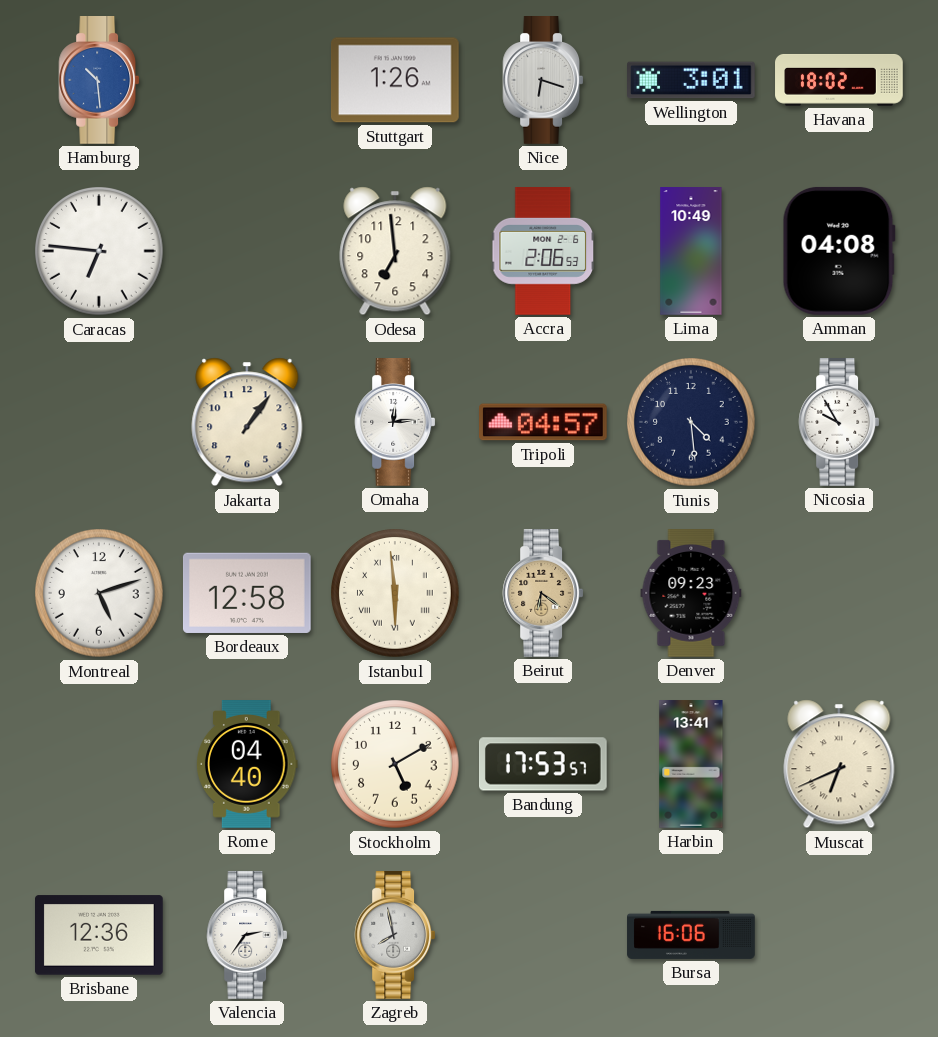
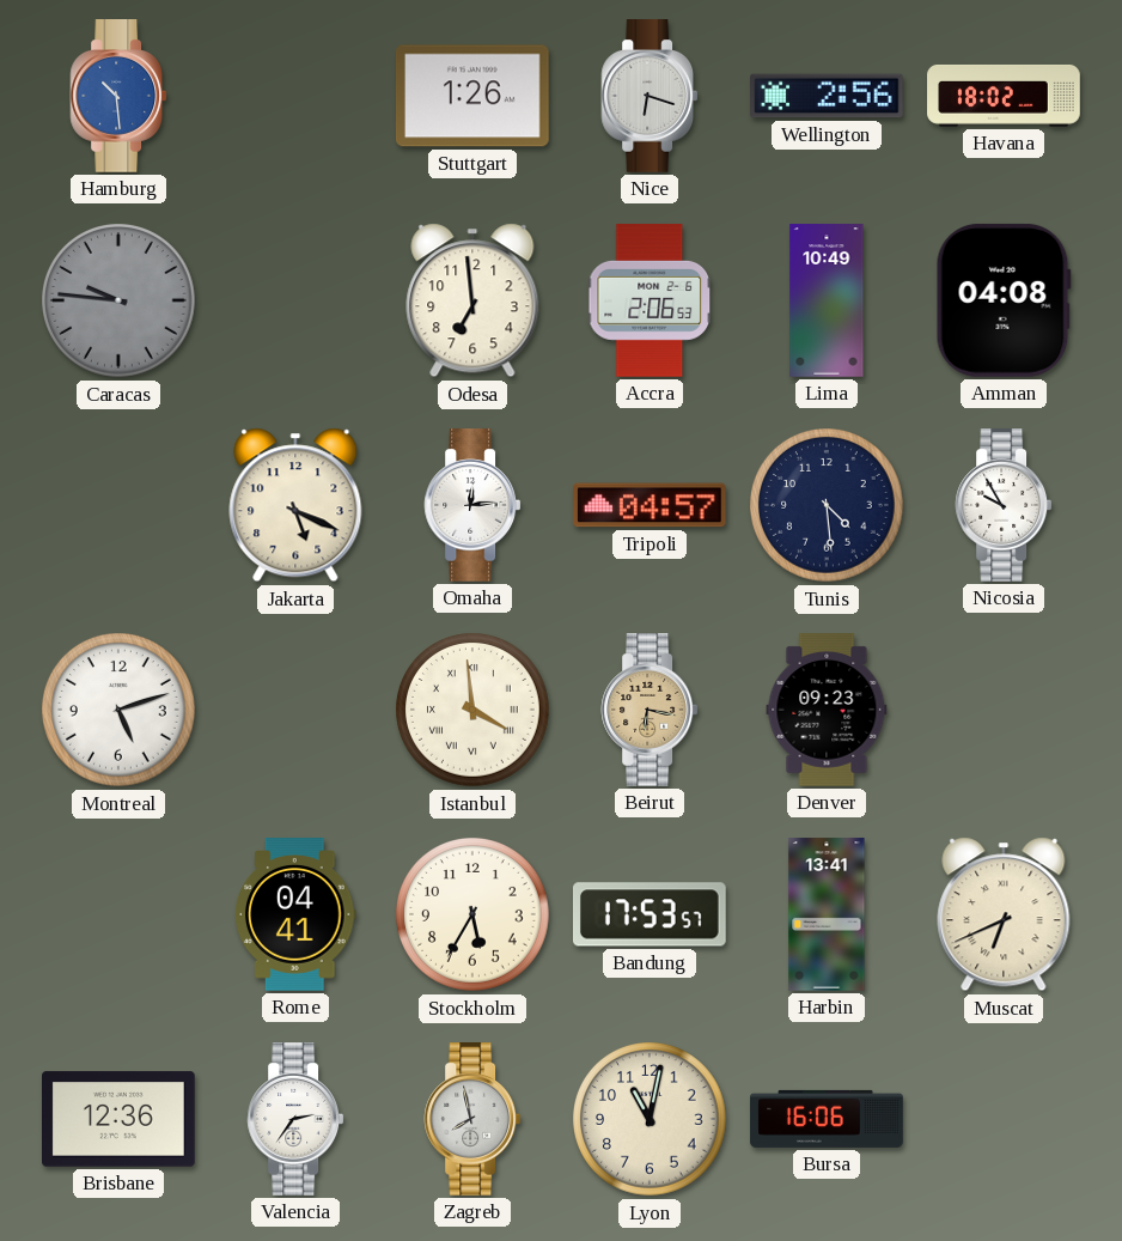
Wellington: 3:01 -> 2:56 (828, 96)
Caracas: 6:46 -> 9:46 (118, 300)
Caracas dial: white -> grey (118, 300)
Jakarta: 1:06 -> 5:19 (295, 505)
Bordeaux: 12:58 -> none (247, 593)
Istanbul: 5:59 -> 3:59 (472, 710)
Beirut: 6:21 -> 6:17 (650, 711)
Rome: 04:40 -> 04:41 (295, 914)
Stockholm: 5:10 -> 5:35 (472, 914)
Lyon: none -> 11:02 (650, 1119)
